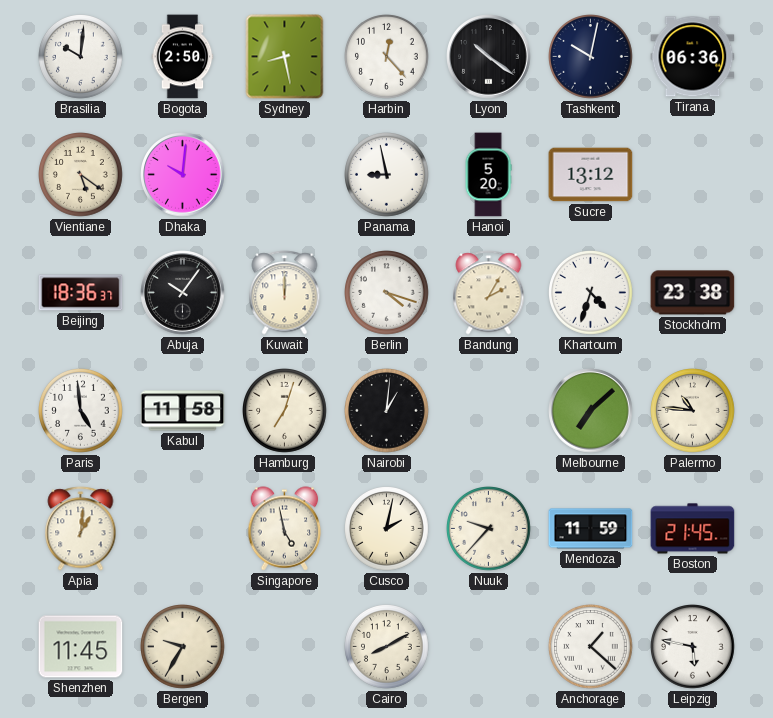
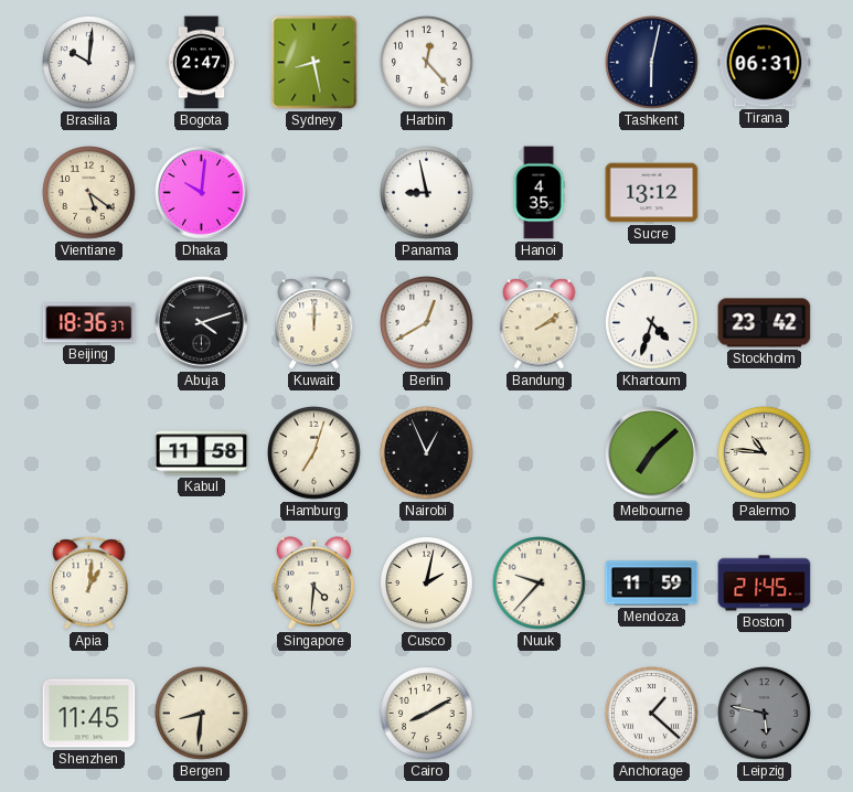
Bogota: 2:50 -> 2:47 (202, 63)
Lyon: 10:21 -> none (489, 57)
Tashkent: 10:02 -> 6:02 (652, 63)
Tirana: 06:36 -> 06:31 (765, 63)
Hanoi: 5:20 -> 4:35 (539, 193)
Abuja: 10:06 -> 4:12 (202, 323)
Berlin: 4:18 -> 12:40 (427, 323)
Bandung: 2:05 -> 2:09 (540, 323)
Stockholm: 23:38 -> 23:42 (765, 323)
Paris: 4:59 -> none (81, 411)
Nairobi: 1:01 -> 12:56 (427, 453)
Singapore: 4:58 -> 4:31 (314, 584)
Bergen: 9:35 -> 8:31 (202, 714)
Leipzig dial: white -> grey (765, 714)
